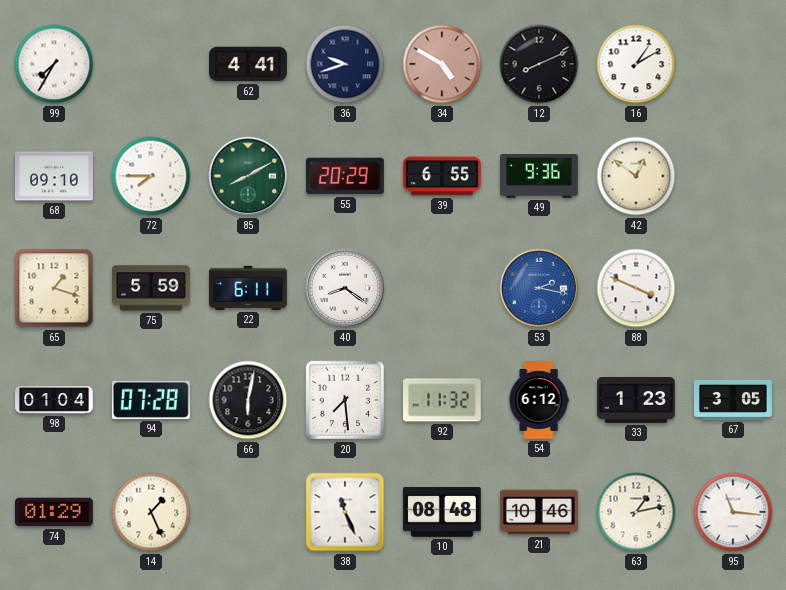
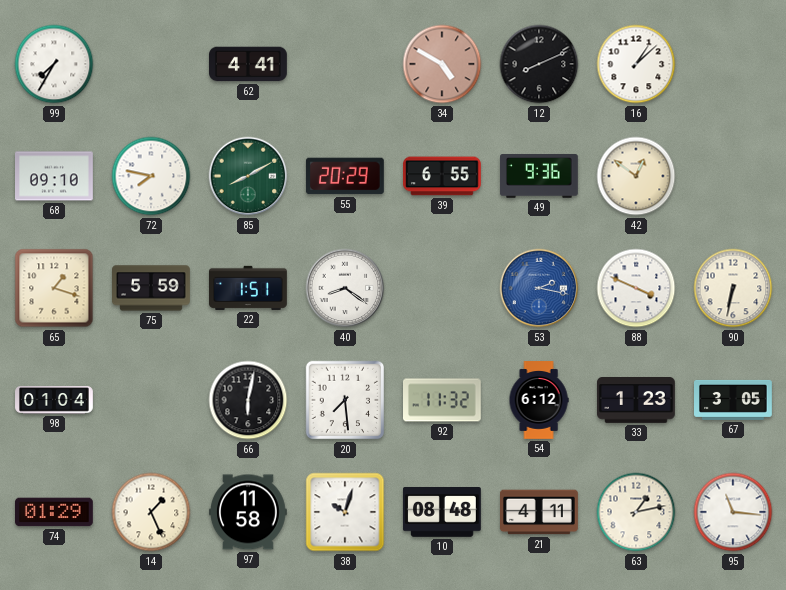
36: 9:42 -> none (345, 64)
16: 1:10 -> 1:08 (636, 64)
72: 7:45 -> 7:47 (151, 176)
22: 6:11 -> 1:51 (249, 288)
90: none -> 6:32 (733, 288)
94: 07:28 -> none (151, 400)
97: none -> 11:58 (249, 512)
38: 11:26 -> 10:03 (345, 512)
21: 10:46 -> 4:11 (540, 512)
